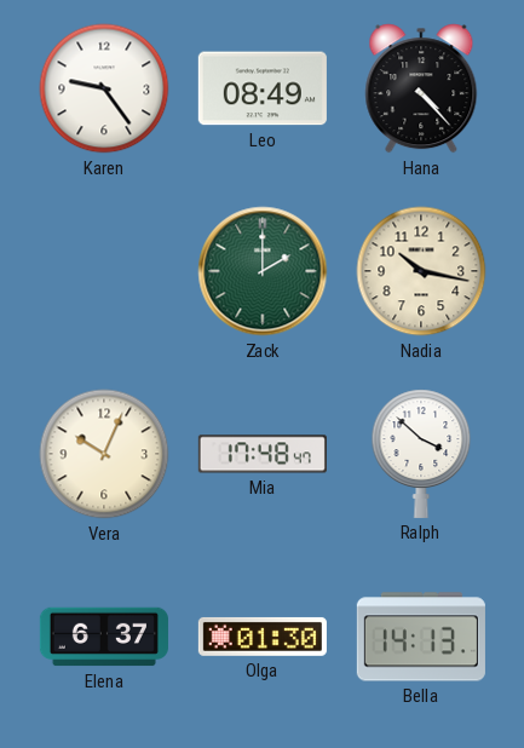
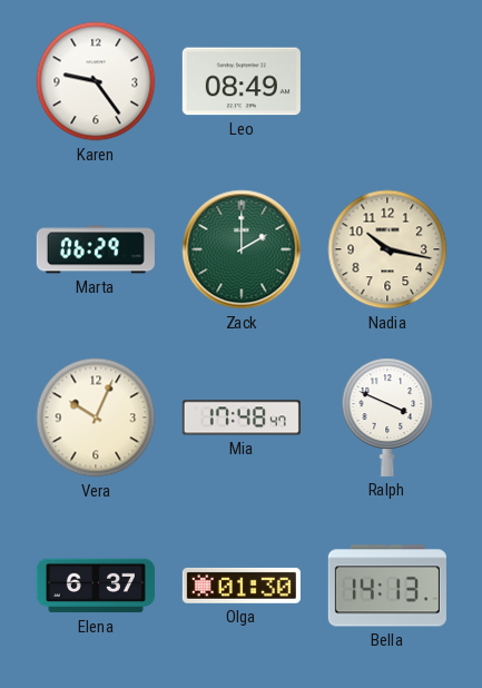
Hana: 4:23 -> none (421, 88)
Marta: none -> 06:29 (96, 249)
Ralph: 3:52 -> 3:49 (387, 417)
